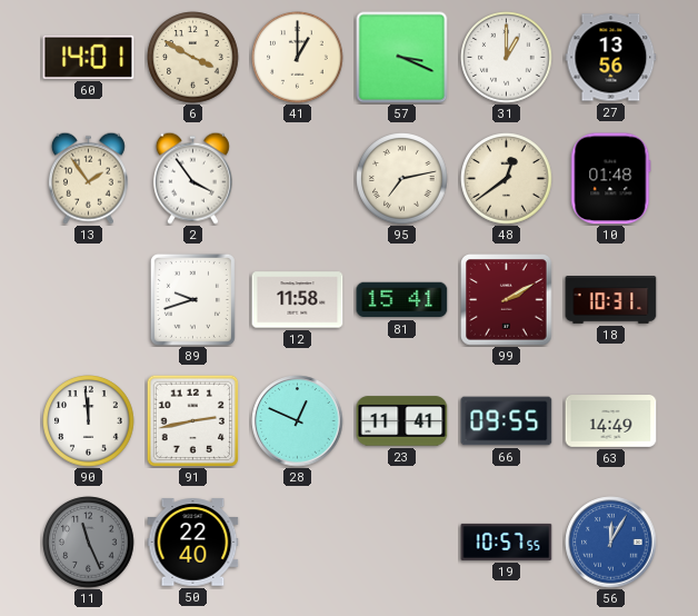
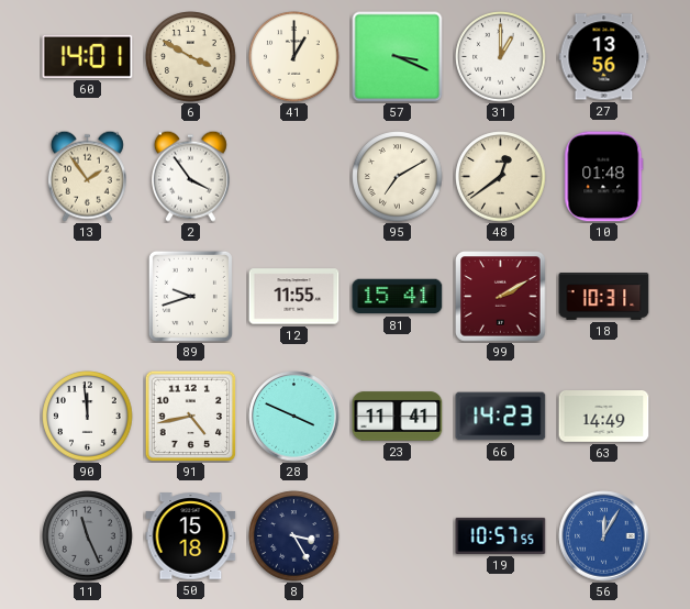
95: 7:13 -> 7:10 (398, 177)
12: 11:58 -> 11:55 (294, 297)
91: 2:43 -> 4:43 (190, 416)
28: 12:49 -> 3:49 (294, 417)
66: 09:55 -> 14:23 (501, 417)
50: 22:40 -> 15:18 (191, 536)
8: none -> 3:25 (294, 536)
